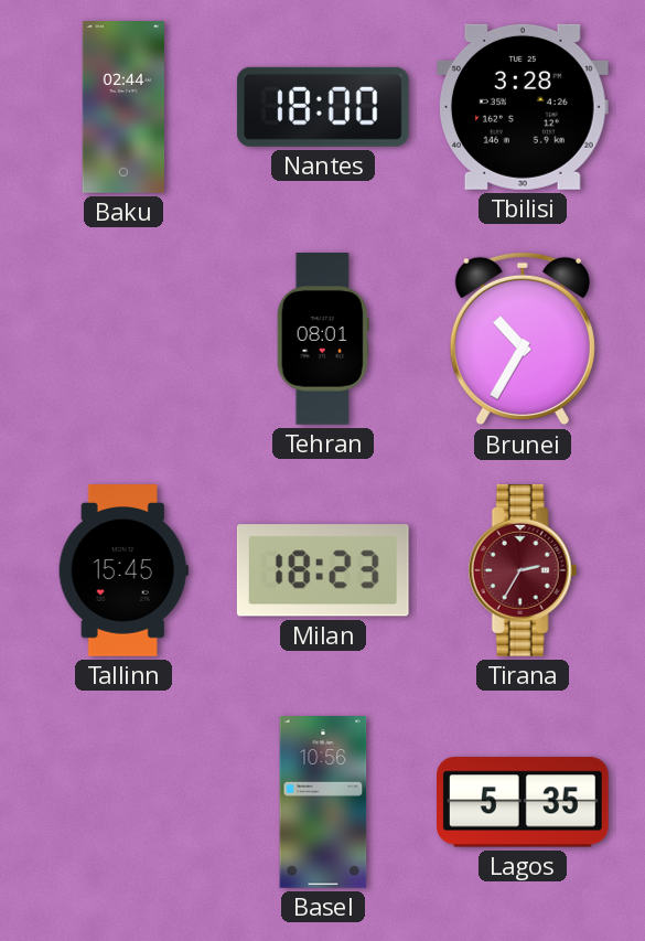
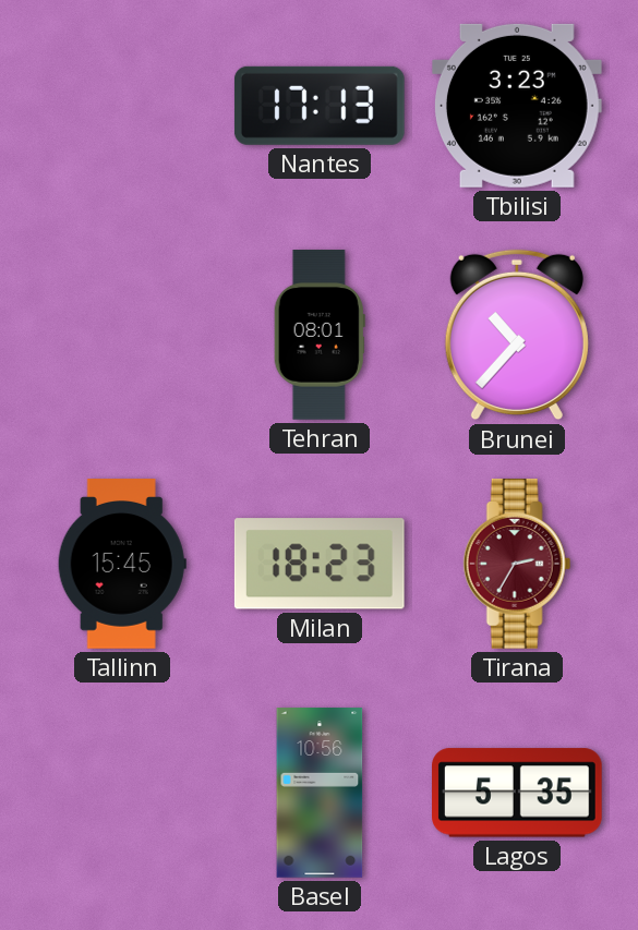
Baku: 02:44 -> none (122, 107)
Nantes: 18:00 -> 17:13 (320, 106)
Tbilisi: 3:28 -> 3:23 (517, 106)
Brunei: 10:35 -> 10:37 (517, 335)
